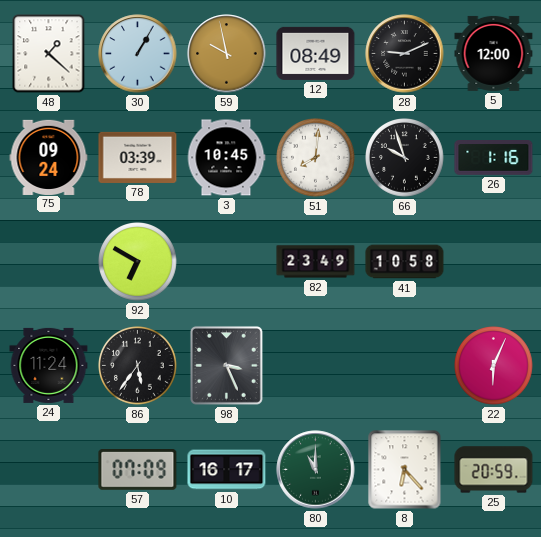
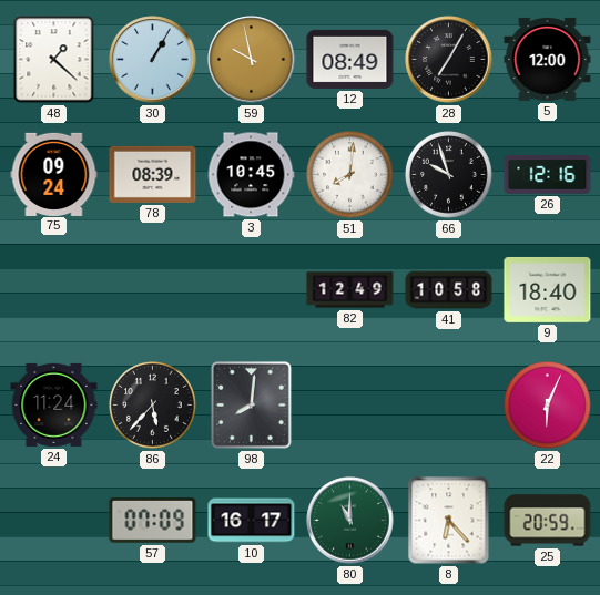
28: 9:11 -> 7:05 (449, 60)
78: 03:39 -> 08:39 (153, 174)
26: 1:16 -> 12:16 (548, 175)
92: 6:50 -> none (138, 262)
82: 23:49 -> 12:49 (350, 290)
9: none -> 18:40 (548, 289)
86: 5:36 -> 5:37 (153, 406)
98: 3:26 -> 8:01 (251, 404)
